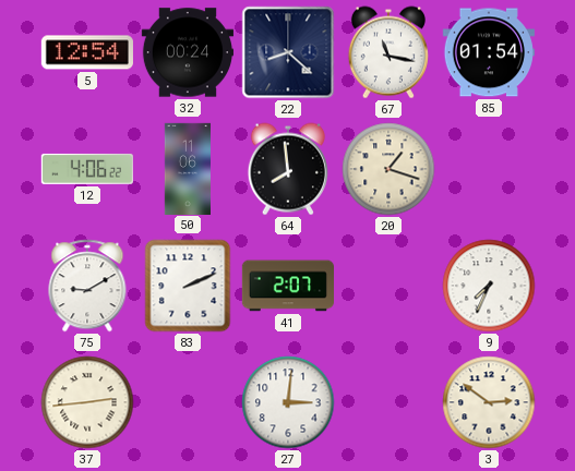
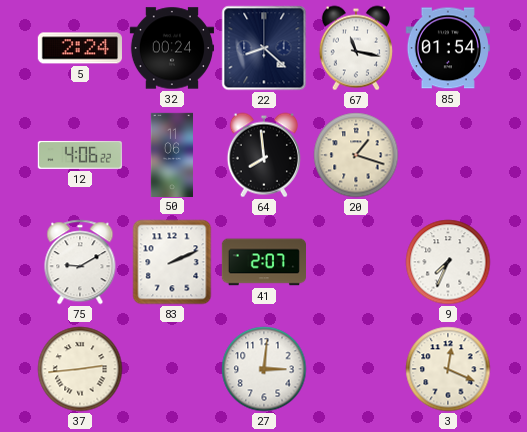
5: 12:54 -> 2:24 (80, 48)
3: 2:51 -> 12:19 (448, 369)
